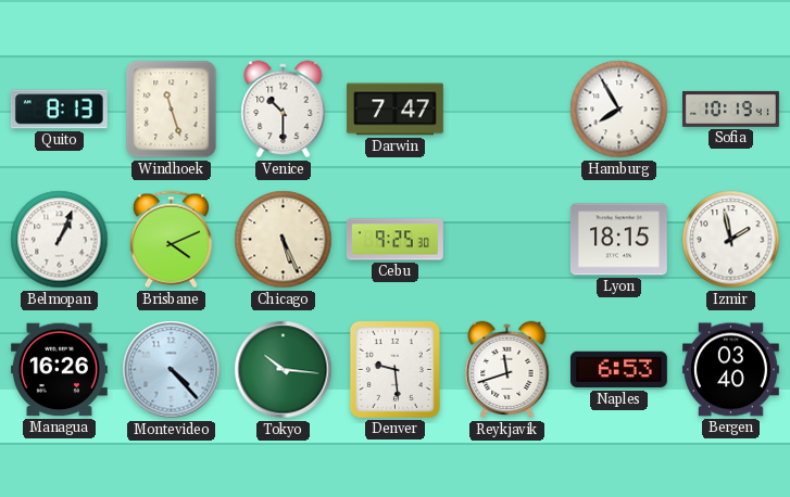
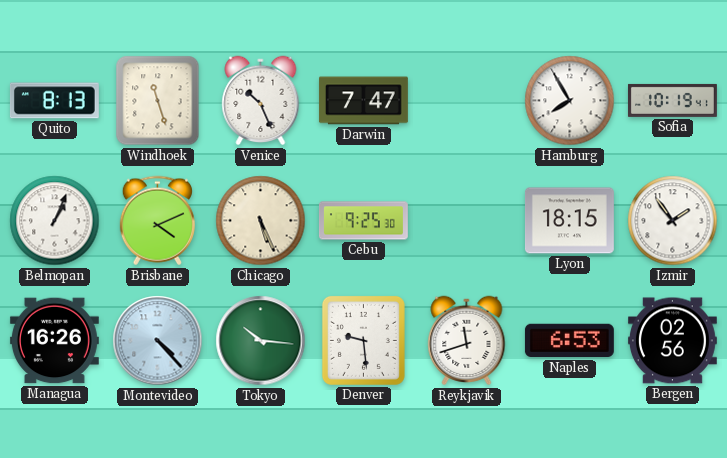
Venice: 10:30 -> 10:26 (261, 101)
Izmir: 1:58 -> 1:54 (673, 221)
Bergen: 03:40 -> 02:56 (672, 341)
